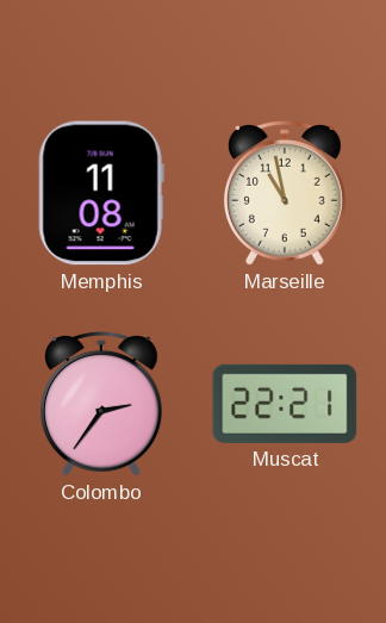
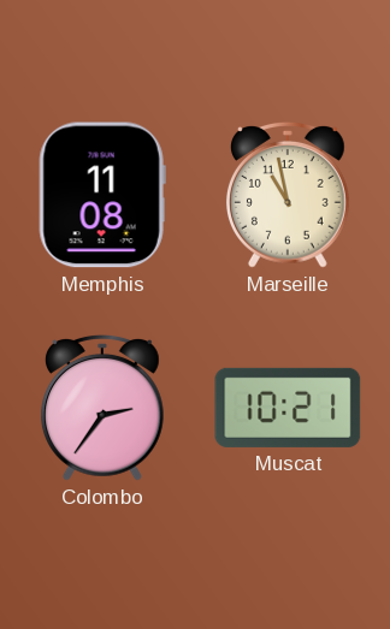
Muscat: 22:21 -> 10:21 (288, 408)
